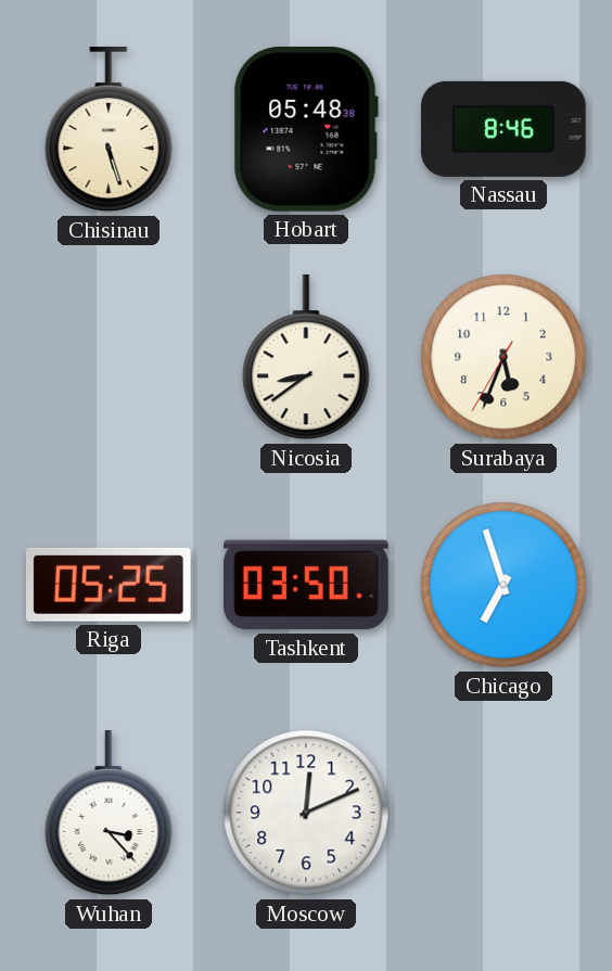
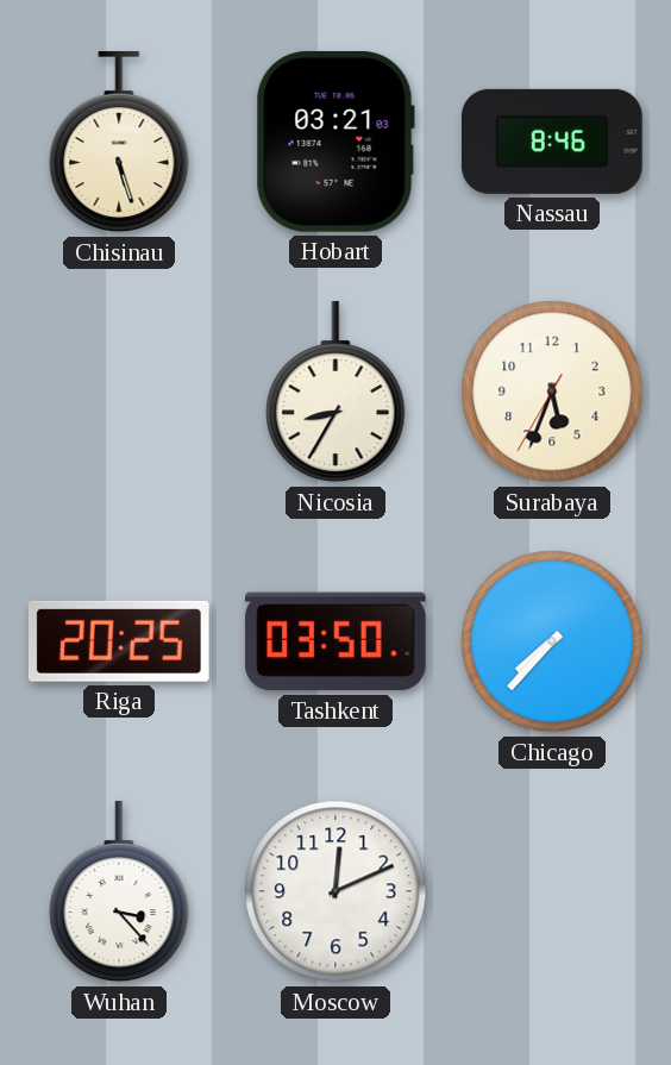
Hobart: 05:48 -> 03:21 (335, 143)
Nicosia: 8:39 -> 8:35 (335, 393)
Riga: 05:25 -> 20:25 (119, 641)
Chicago: 6:57 -> 7:37 (552, 641)
